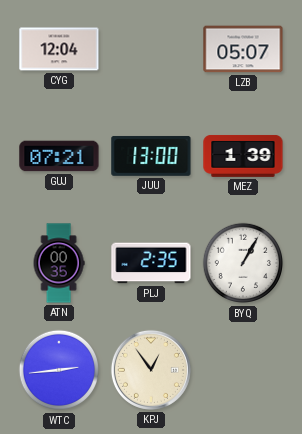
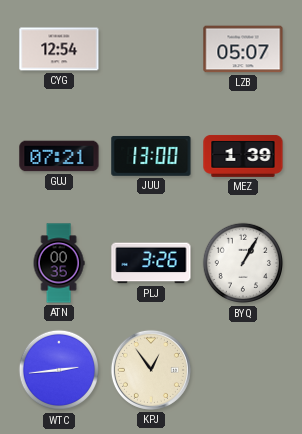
CYG: 12:04 -> 12:54 (59, 49)
PLJ: 2:35 -> 3:26 (151, 263)
